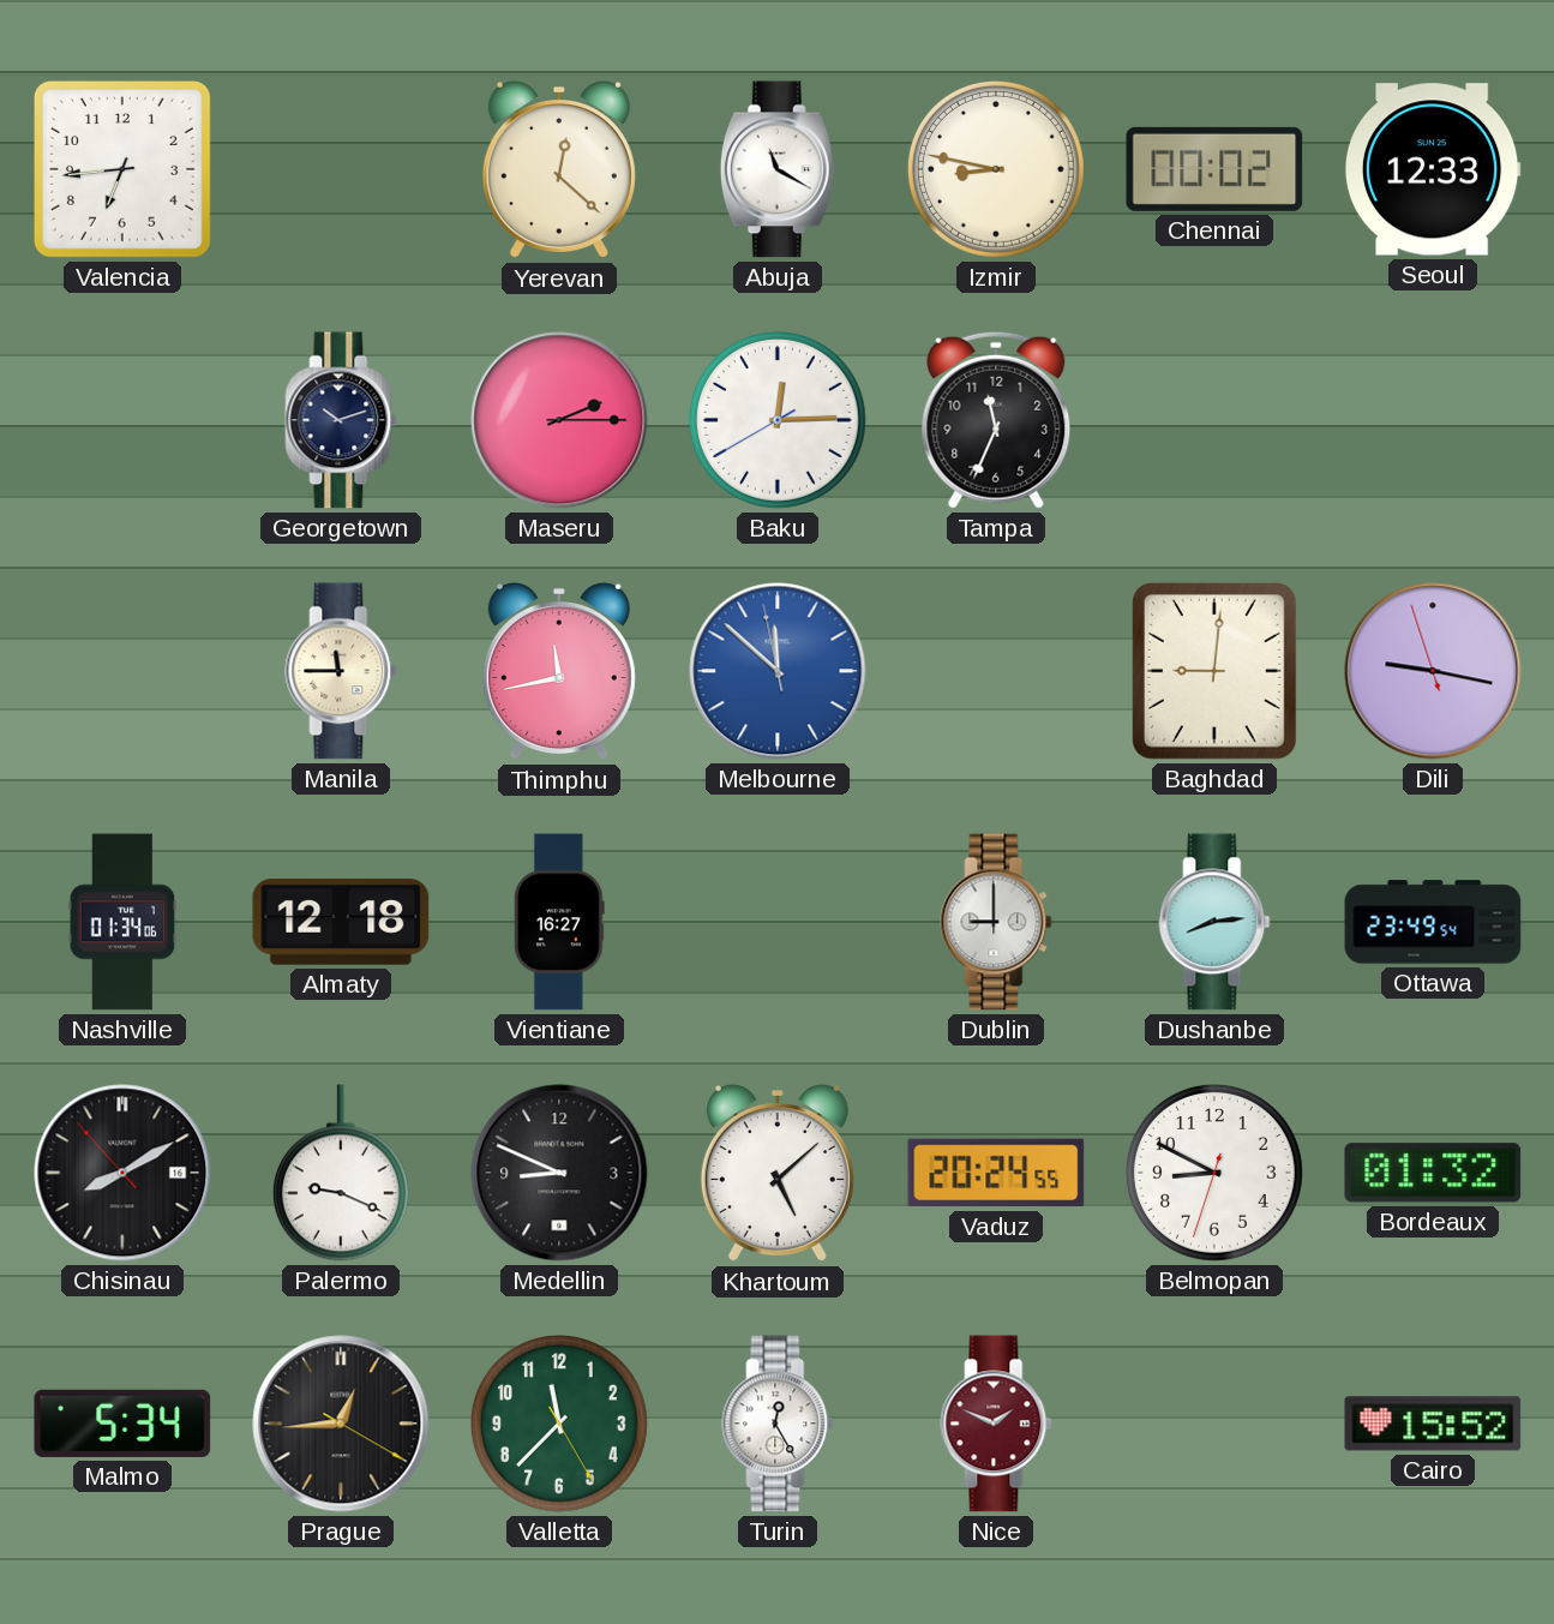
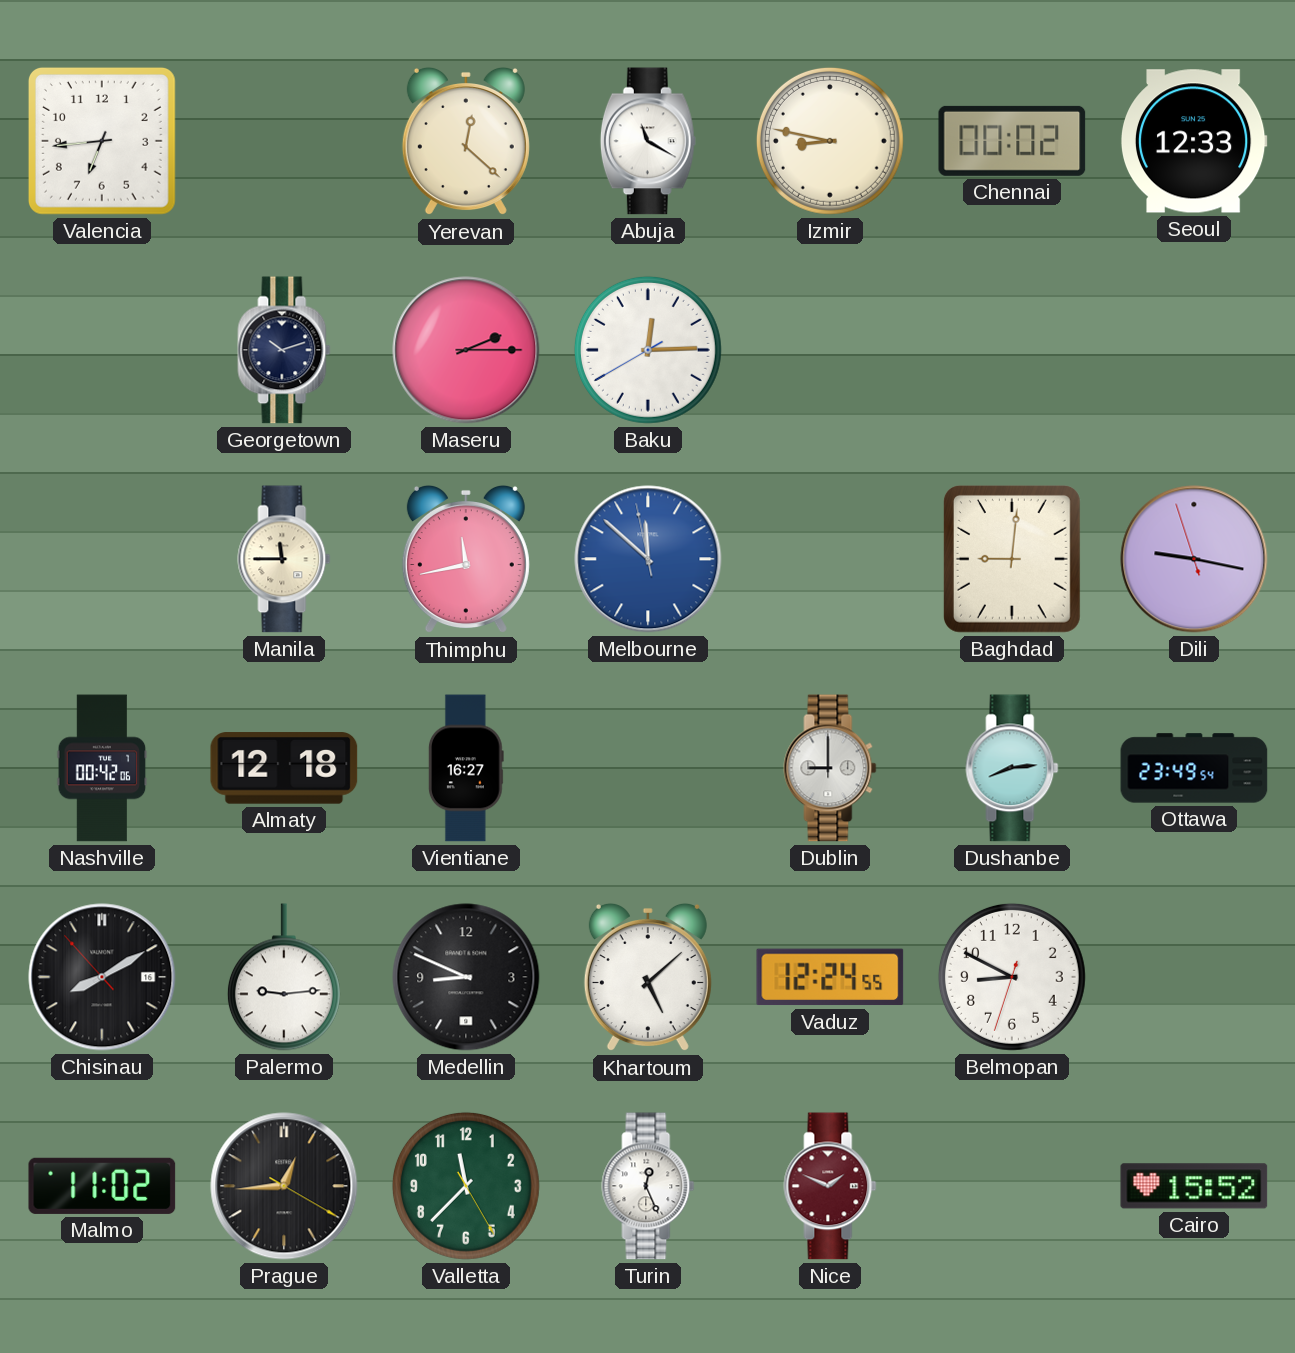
Tampa: 11:34 -> none (996, 420)
Nashville: 01:34 -> 00:42 (102, 768)
Palermo: 9:19 -> 9:14 (284, 977)
Vaduz: 20:24 -> 12:24 (830, 977)
Bordeaux: 01:32 -> none (1433, 1173)
Malmo: 5:34 -> 11:02 (102, 1186)
Turin: 12:25 -> 12:26 (648, 1186)
